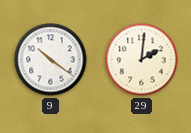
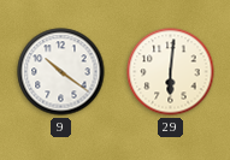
29: 2:01 -> 6:01 (171, 72)
